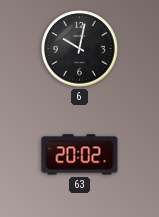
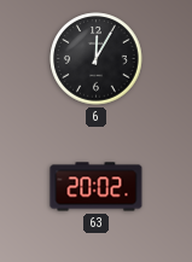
6: 10:02 -> 12:05 (97, 59)
